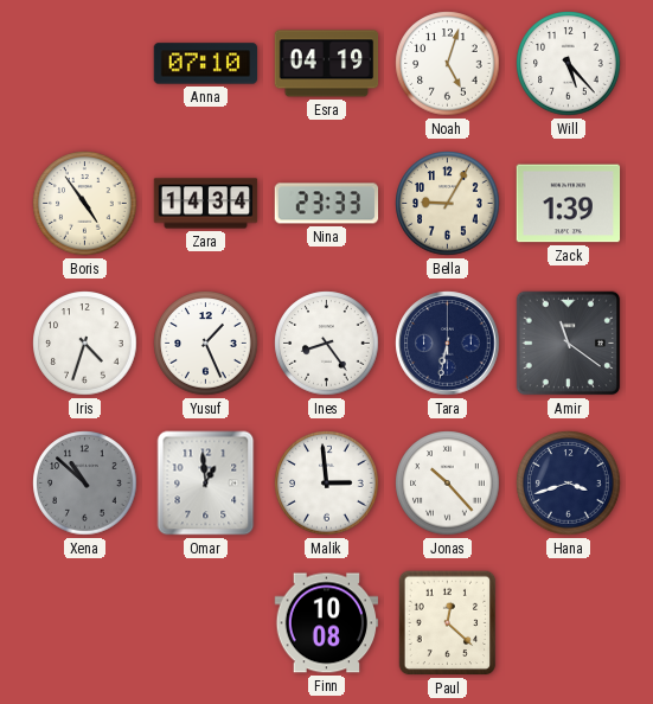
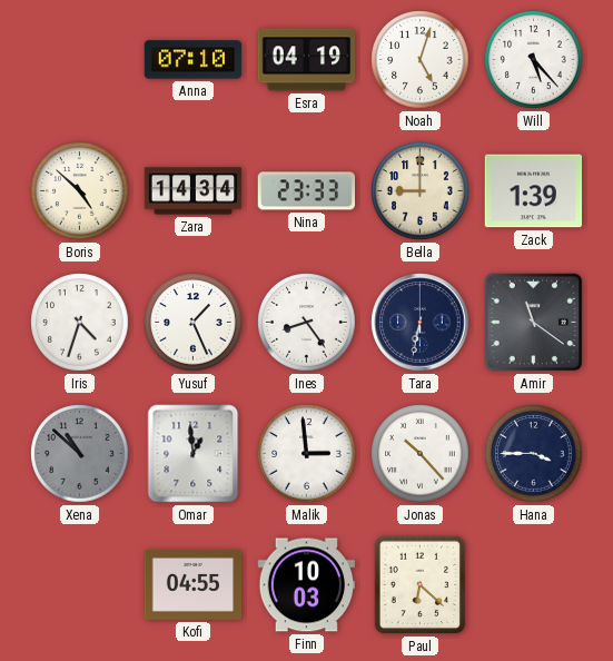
Boris: 4:54 -> 4:52 (80, 191)
Bella: 9:05 -> 9:00 (421, 191)
Hana: 3:42 -> 3:45 (534, 454)
Kofi: none -> 04:55 (194, 584)
Finn: 10:08 -> 10:03 (307, 585)
Paul: 12:22 -> 6:22 (421, 585)
